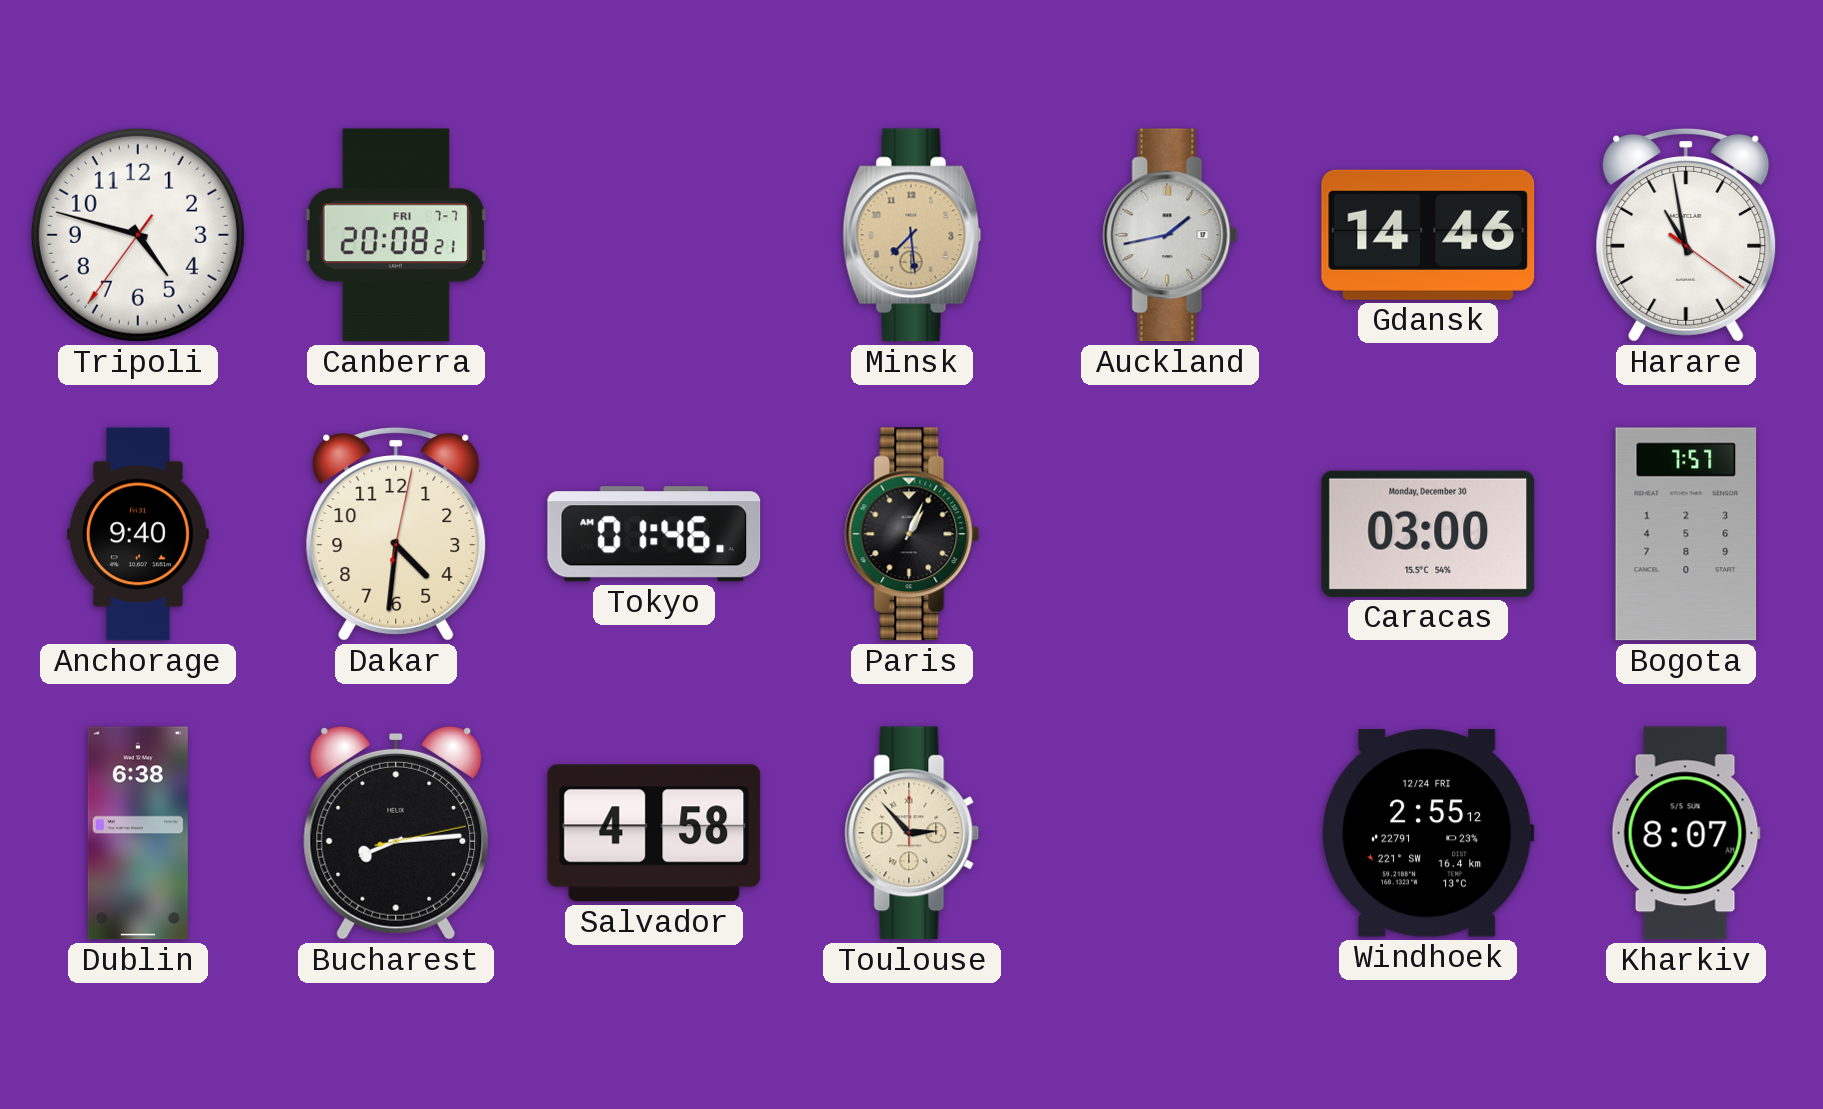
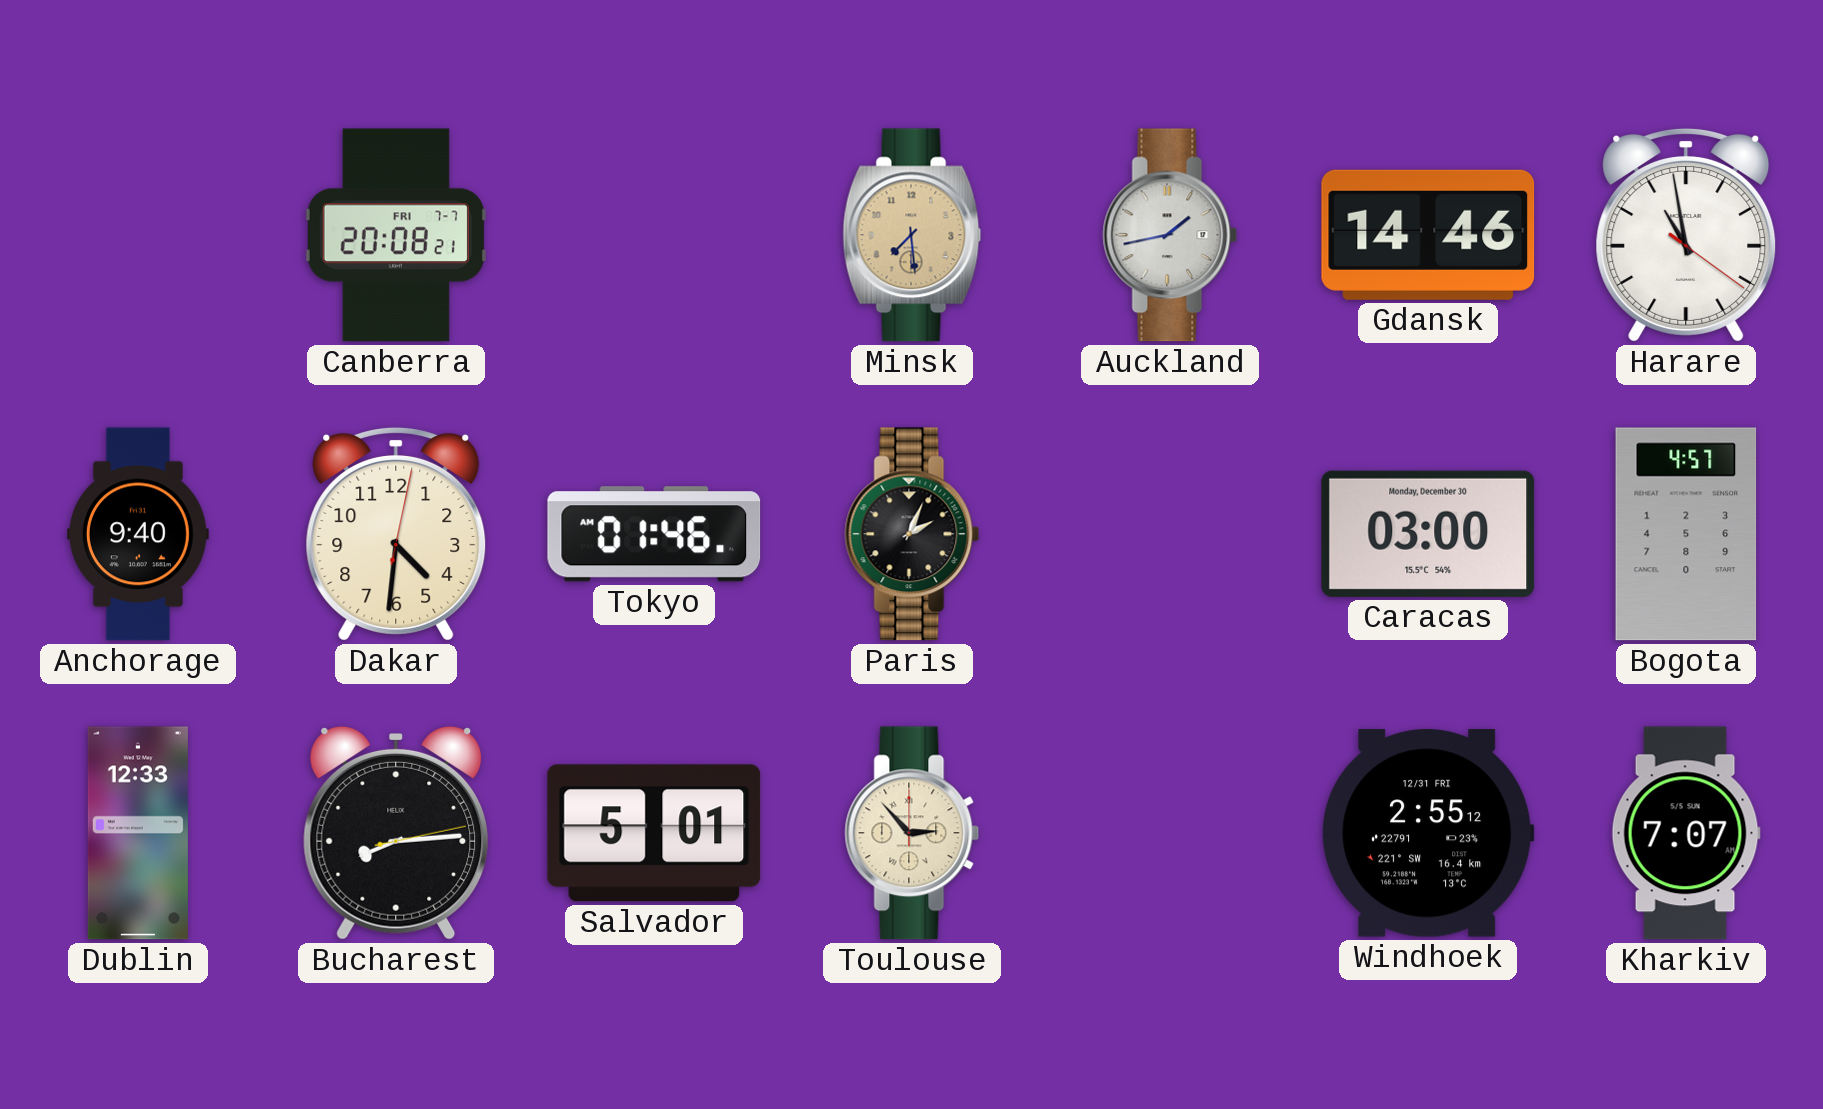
Tripoli: 4:47 -> none (138, 235)
Paris: 1:04 -> 2:04 (912, 534)
Bogota: 7:57 -> 4:57 (1686, 534)
Dublin: 6:38 -> 12:33 (138, 833)
Salvador: 4:58 -> 5:01 (654, 833)
Windhoek date: 12/24 FRI -> 12/31 FRI (1428, 833)
Kharkiv: 8:07 -> 7:07 (1686, 833)
